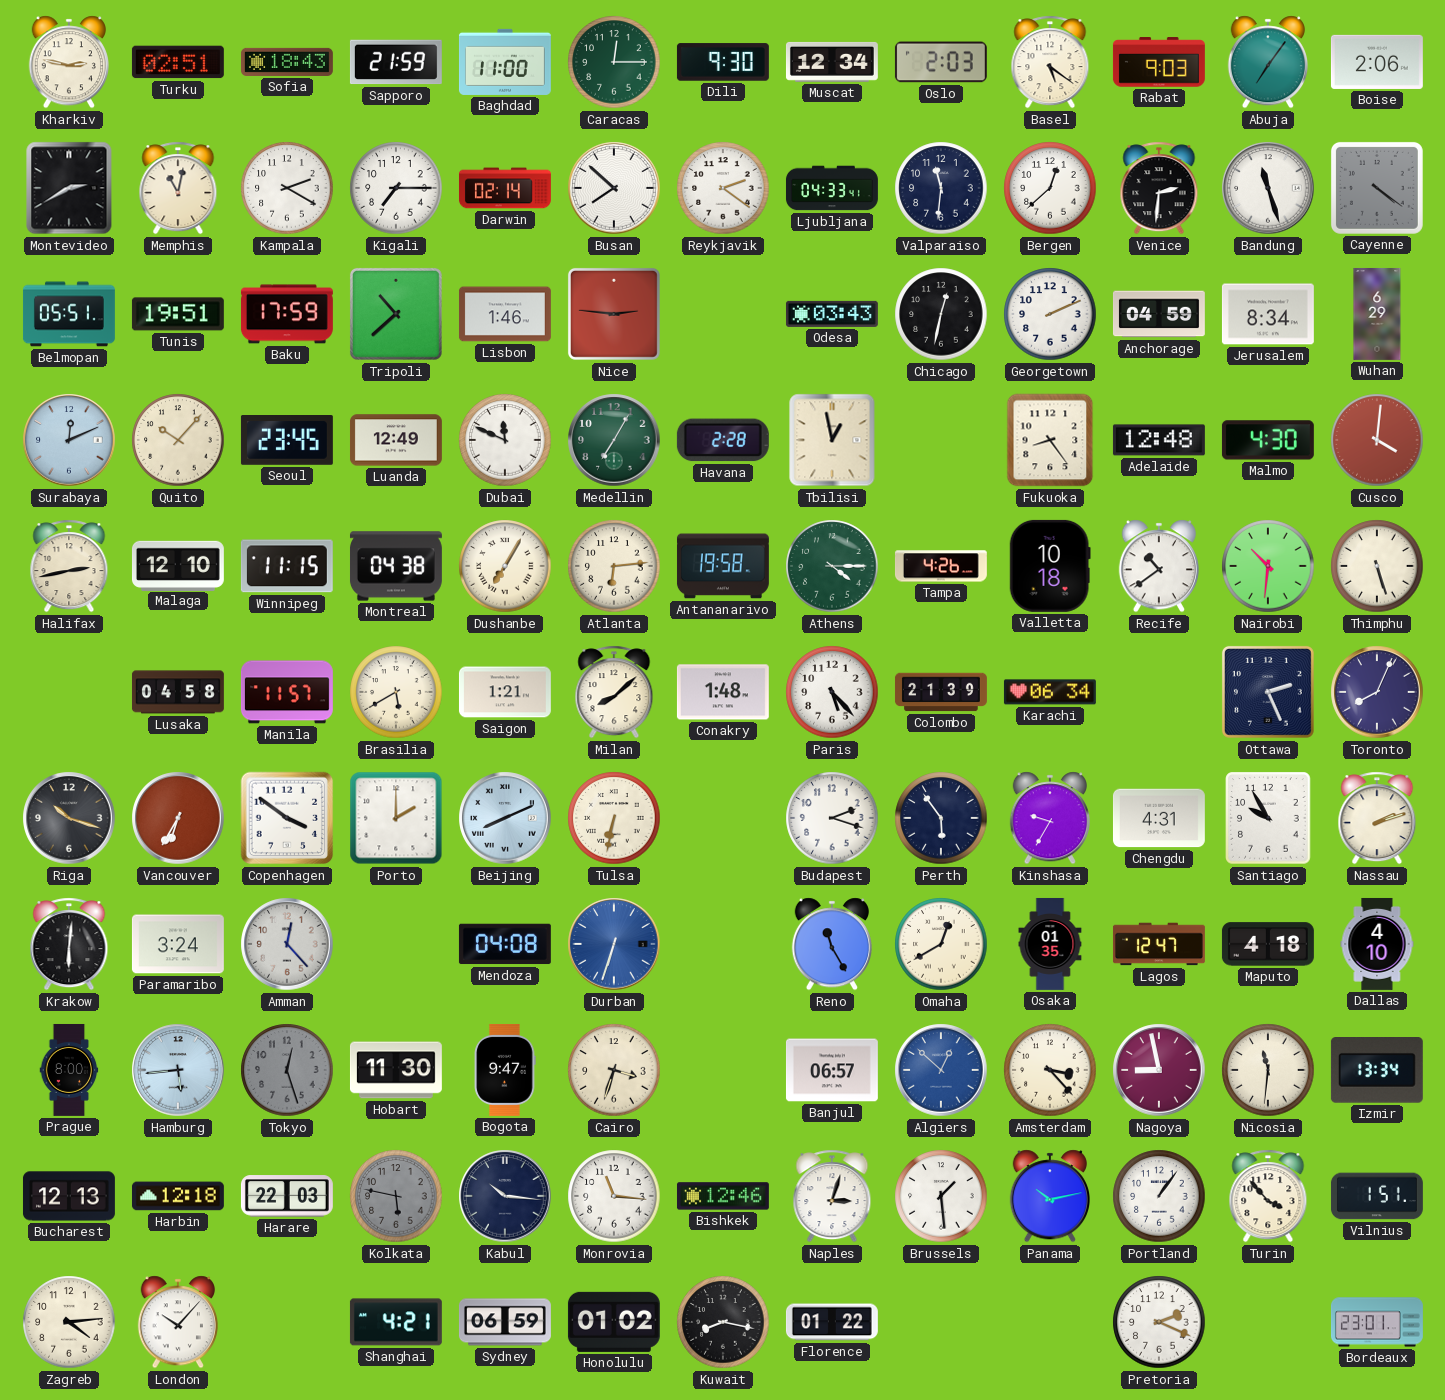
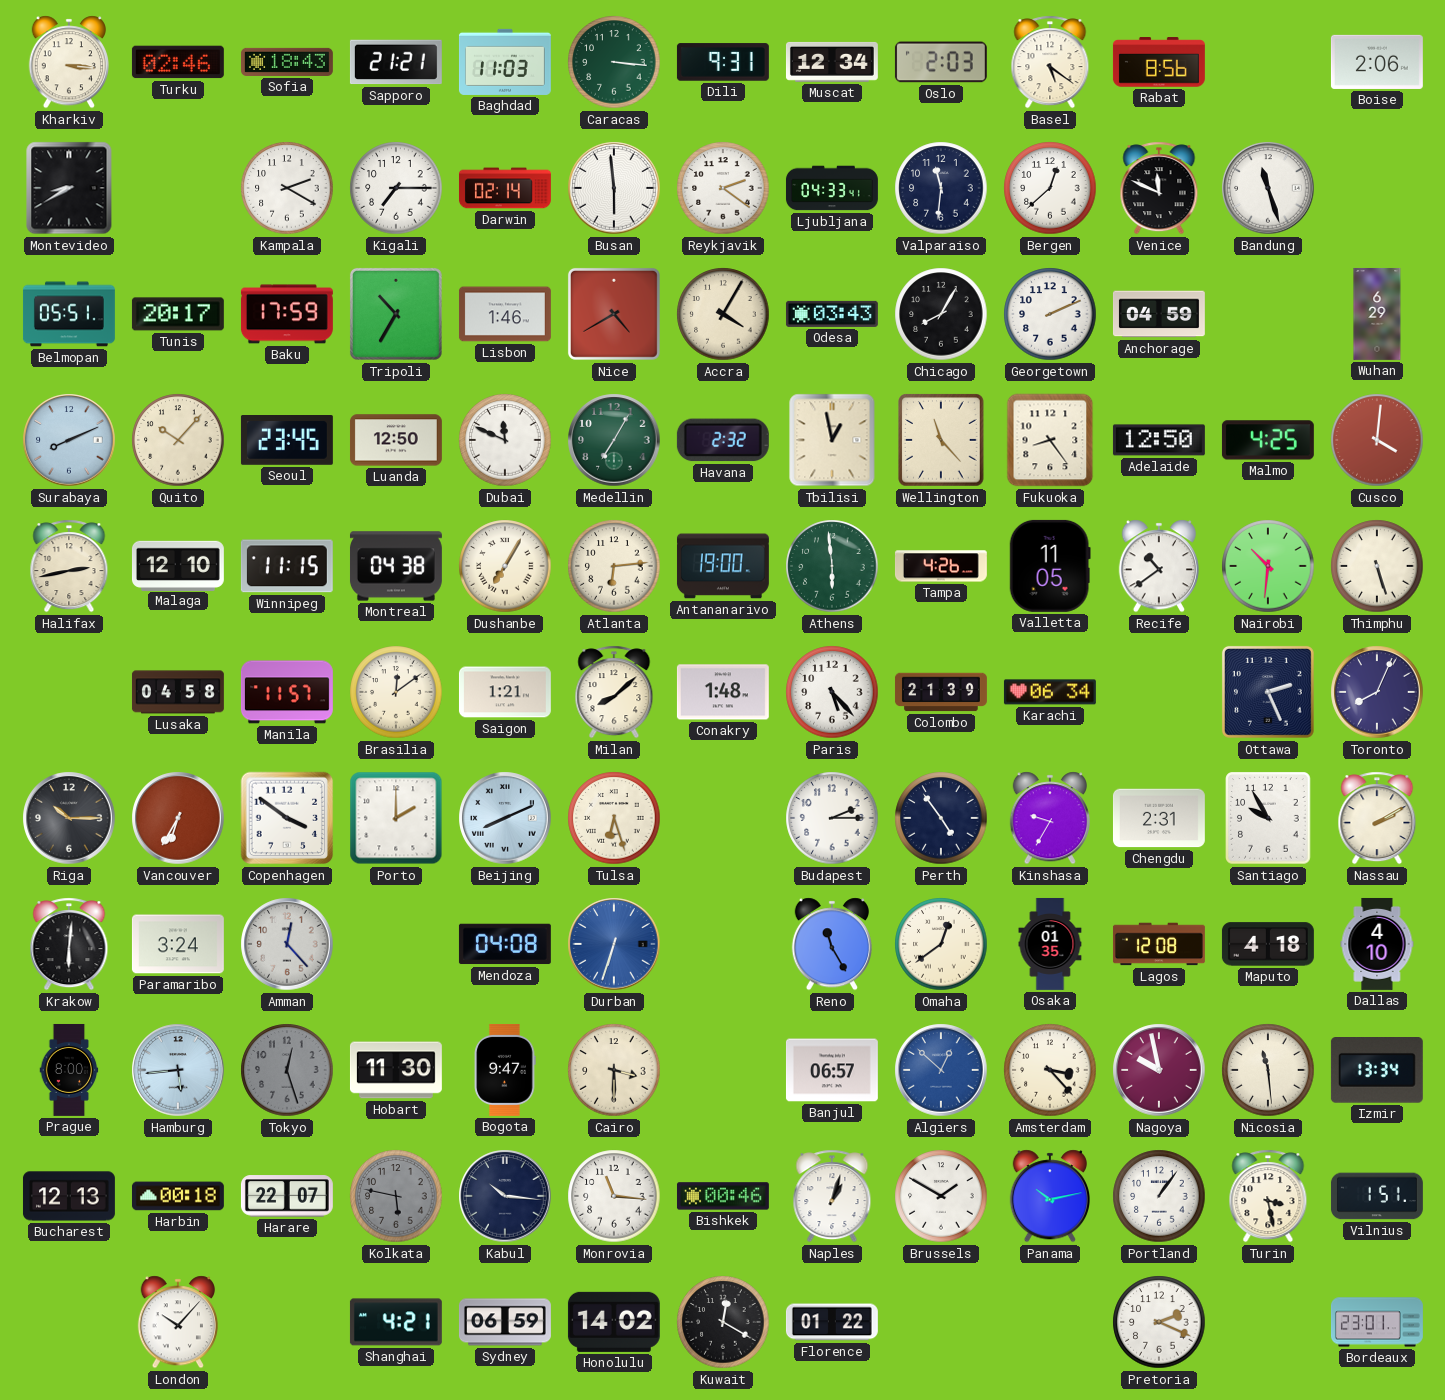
Kharkiv: 2:47 -> 3:16 (68, 62)
Turku: 02:51 -> 02:46 (178, 62)
Sapporo: 21:59 -> 21:21 (396, 62)
Baghdad: 11:00 -> 11:03 (505, 62)
Caracas: 12:15 -> 3:16 (614, 62)
Dili: 9:30 -> 9:31 (723, 62)
Rabat: 9:03 -> 8:56 (1159, 62)
Abuja: 7:06 -> none (1267, 62)
Montevideo: 2:40 -> 8:40 (69, 188)
Memphis: 11:02 -> none (178, 188)
Busan: 7:52 -> 5:59 (614, 188)
Venice: 2:31 -> 11:49 (1159, 188)
Cayenne: 4:21 -> none (1377, 188)
Tunis: 19:51 -> 20:17 (178, 314)
Tripoli: 10:38 -> 10:35 (396, 314)
Nice: 2:46 -> 4:40 (614, 314)
Accra: none -> 4:05 (723, 314)
Chicago: 12:32 -> 8:05 (941, 314)
Jerusalem: 8:34 -> none (1268, 314)
Surabaya: 12:11 -> 8:11 (69, 440)
Luanda: 12:49 -> 12:50 (396, 440)
Havana: 2:28 -> 2:32 (723, 440)
Wellington: none -> 11:23 (941, 440)
Adelaide: 12:48 -> 12:50 (1159, 440)
Malmo: 4:30 -> 4:25 (1268, 440)
Antananarivo: 19:58 -> 19:00 (723, 566)
Athens: 4:15 -> 5:59 (832, 566)
Valletta: 10:18 -> 11:05 (1050, 566)
Brasilia: 5:40 -> 12:09 (396, 692)
Riga: 10:18 -> 10:15 (69, 818)
Tulsa: 6:32 -> 6:27 (614, 818)
Budapest: 2:18 -> 2:15 (832, 818)
Perth: 5:54 -> 4:54 (941, 818)
Chengdu: 4:31 -> 2:31 (1159, 818)
Nassau: 2:12 -> 2:10 (1377, 818)
Omaha: 12:40 -> 12:39 (941, 944)
Lagos: 12:47 -> 12:08 (1159, 944)
Cairo: 3:33 -> 3:30 (614, 1070)
Nagoya: 8:58 -> 9:58 (1159, 1070)
Nicosia: 11:31 -> 11:29 (1268, 1070)
Harbin: 12:18 -> 00:18 (178, 1196)
Harare: 22:03 -> 22:07 (287, 1196)
Bishkek: 12:46 -> 00:46 (723, 1196)
Naples: 3:03 -> 1:03 (832, 1196)
Brussels: 1:29 -> 1:50 (941, 1196)
Turin: 3:53 -> 3:28 (1268, 1196)
Zagreb: 4:14 -> none (69, 1322)
Honolulu: 01:02 -> 14:02 (614, 1322)
Kuwait: 8:17 -> 12:20 (723, 1322)
